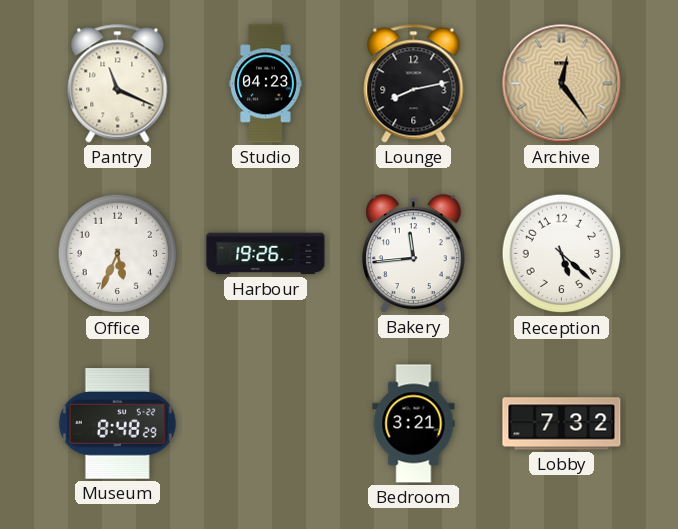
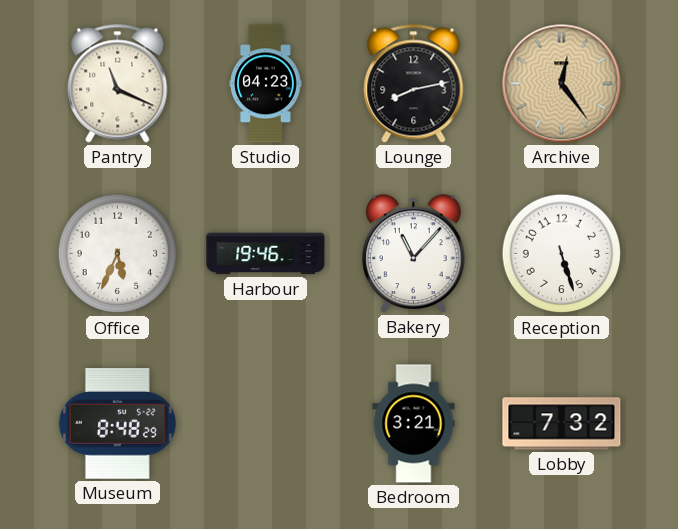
Harbour: 19:26 -> 19:46 (266, 254)
Bakery: 11:44 -> 11:07 (414, 254)
Reception: 5:22 -> 5:27 (562, 254)
